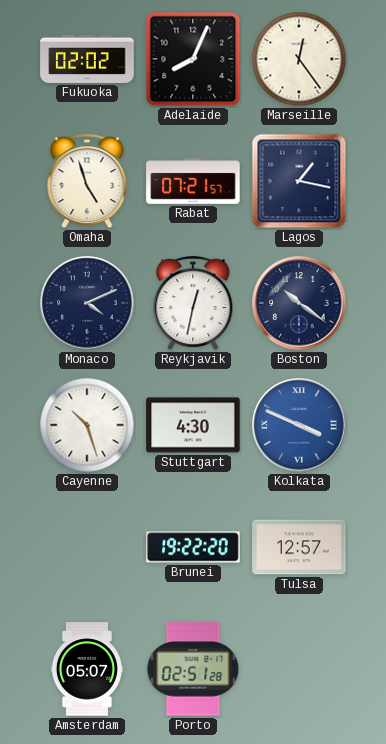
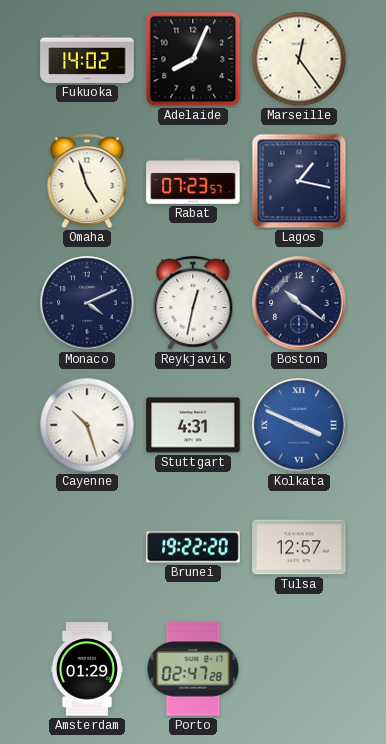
Fukuoka: 02:02 -> 14:02 (87, 59)
Rabat: 07:21 -> 07:23 (193, 181)
Stuttgart: 4:30 -> 4:31 (193, 425)
Amsterdam: 05:07 -> 01:29 (87, 669)
Porto: 02:51 -> 02:47 (193, 669)
